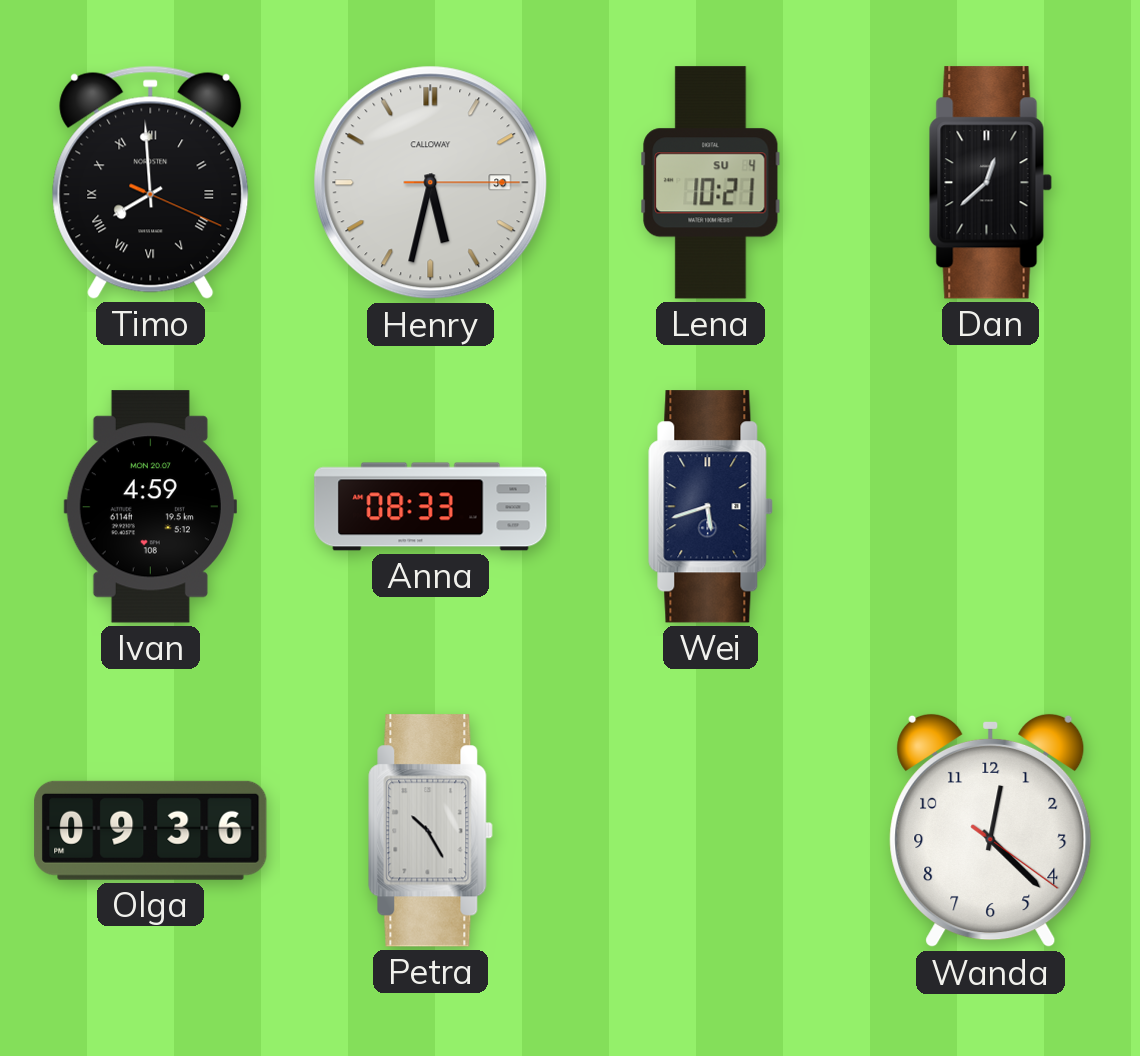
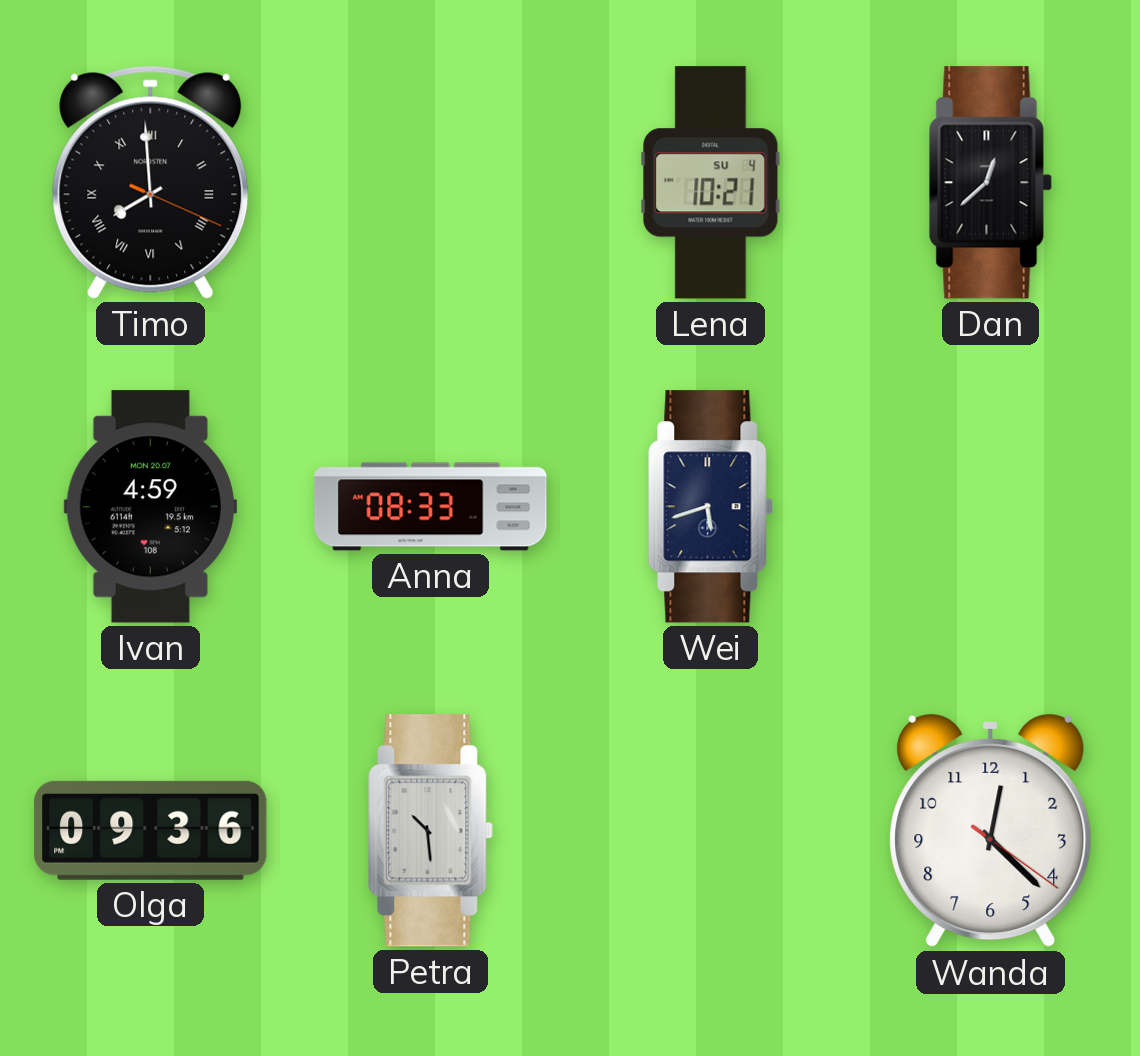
Henry: 5:32 -> none (431, 183)
Petra: 10:25 -> 10:29 (431, 831)
